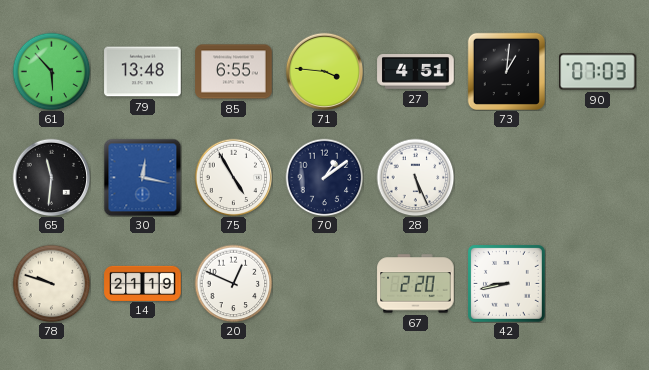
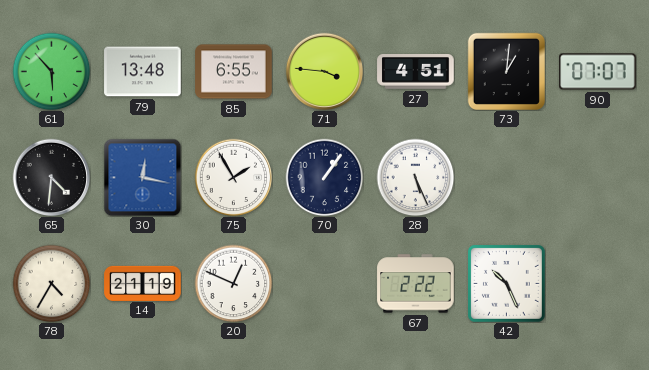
90: 07:03 -> 07:07 (598, 72)
65: 11:31 -> 4:31 (51, 177)
75: 4:55 -> 1:55 (233, 177)
70: 1:09 -> 1:06 (324, 177)
78: 9:48 -> 4:35 (51, 283)
67: 2:20 -> 2:22 (416, 284)
42: 8:43 -> 10:26 (506, 283)
